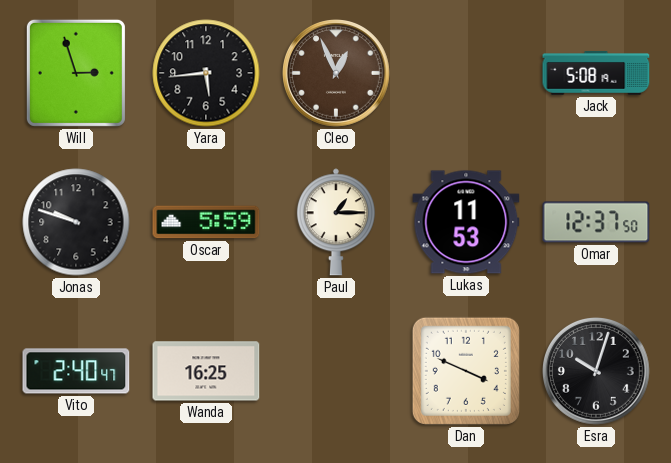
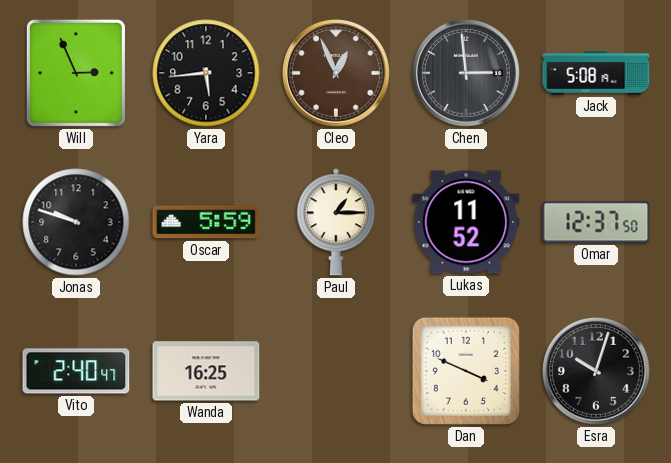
Will: 2:57 -> 2:56 (76, 73)
Chen: none -> 2:59 (467, 74)
Lukas: 11:53 -> 11:52 (466, 222)
